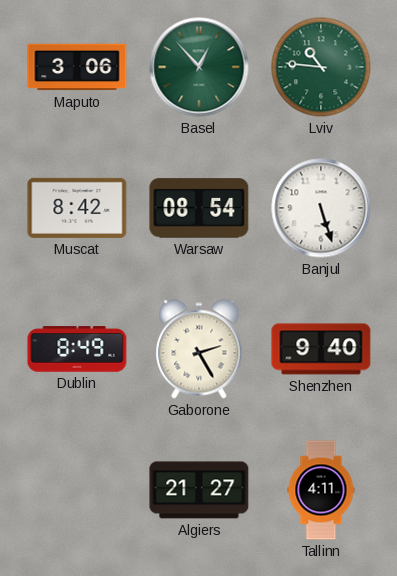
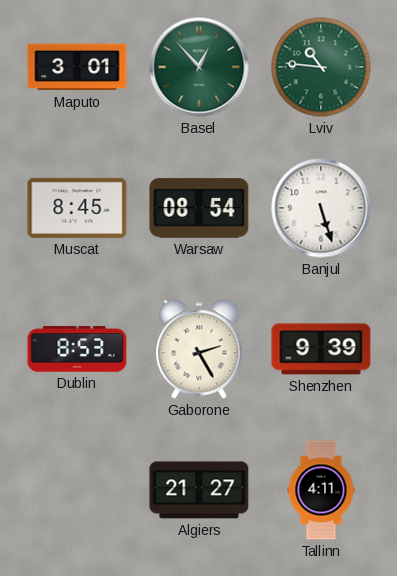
Maputo: 3:06 -> 3:01 (77, 67)
Muscat: 8:42 -> 8:45 (77, 208)
Dublin: 8:49 -> 8:53 (77, 349)
Shenzhen: 9:40 -> 9:39 (321, 349)
